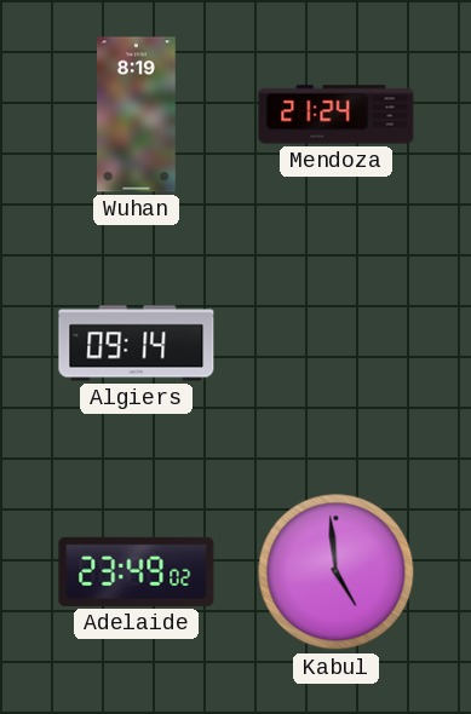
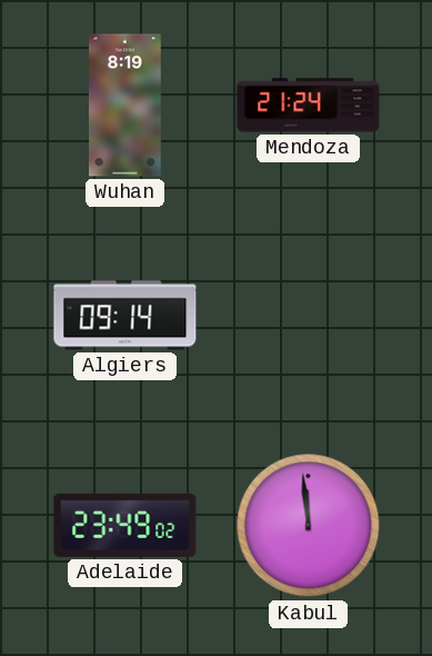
Kabul: 4:59 -> 11:59 (309, 526)
